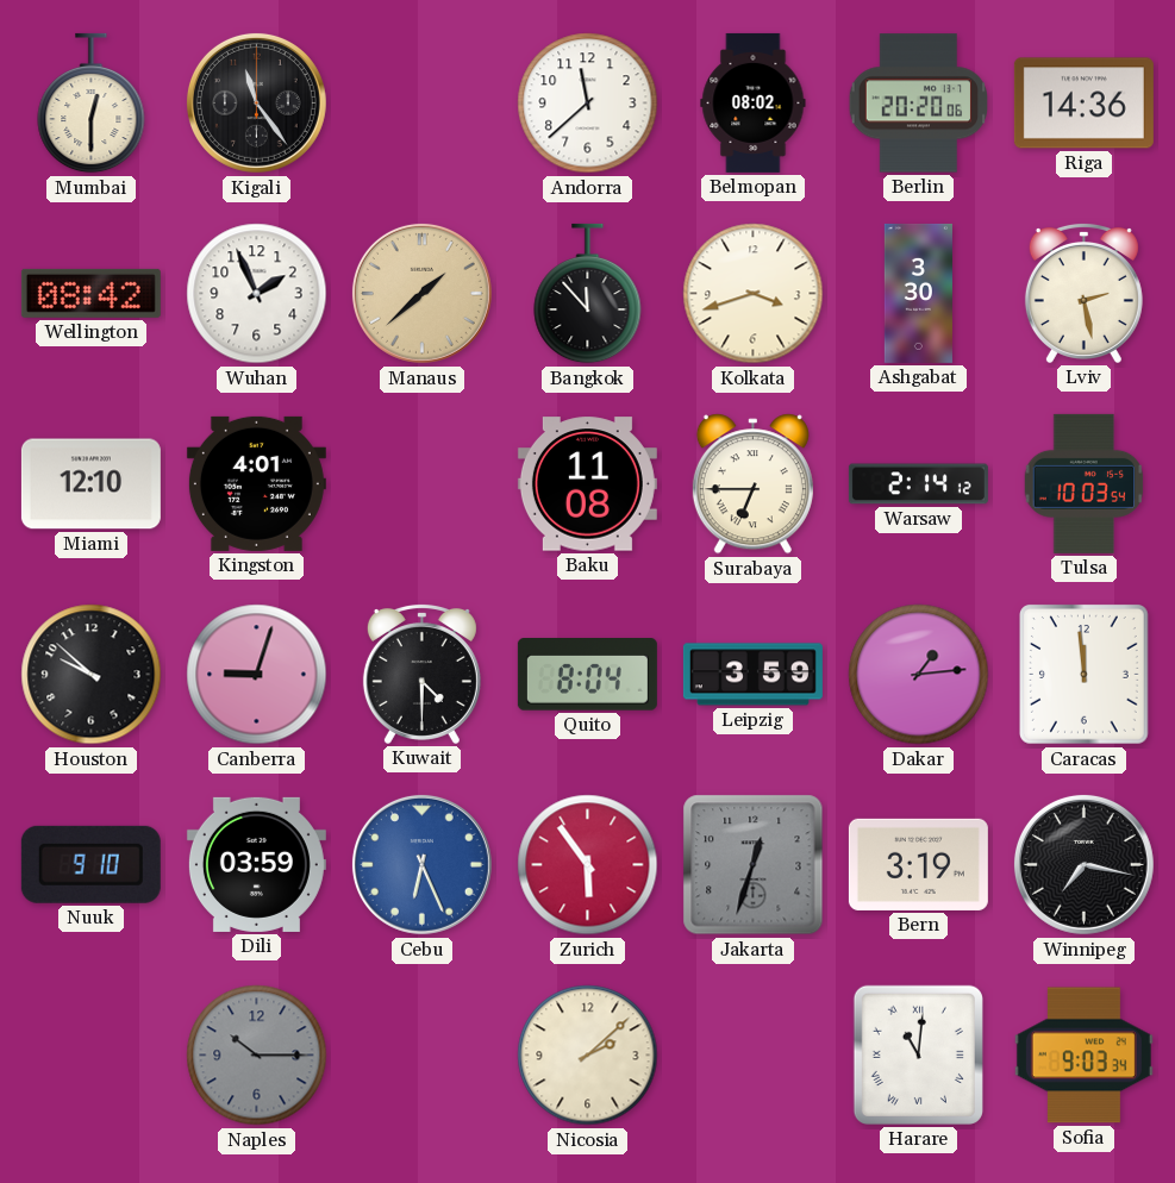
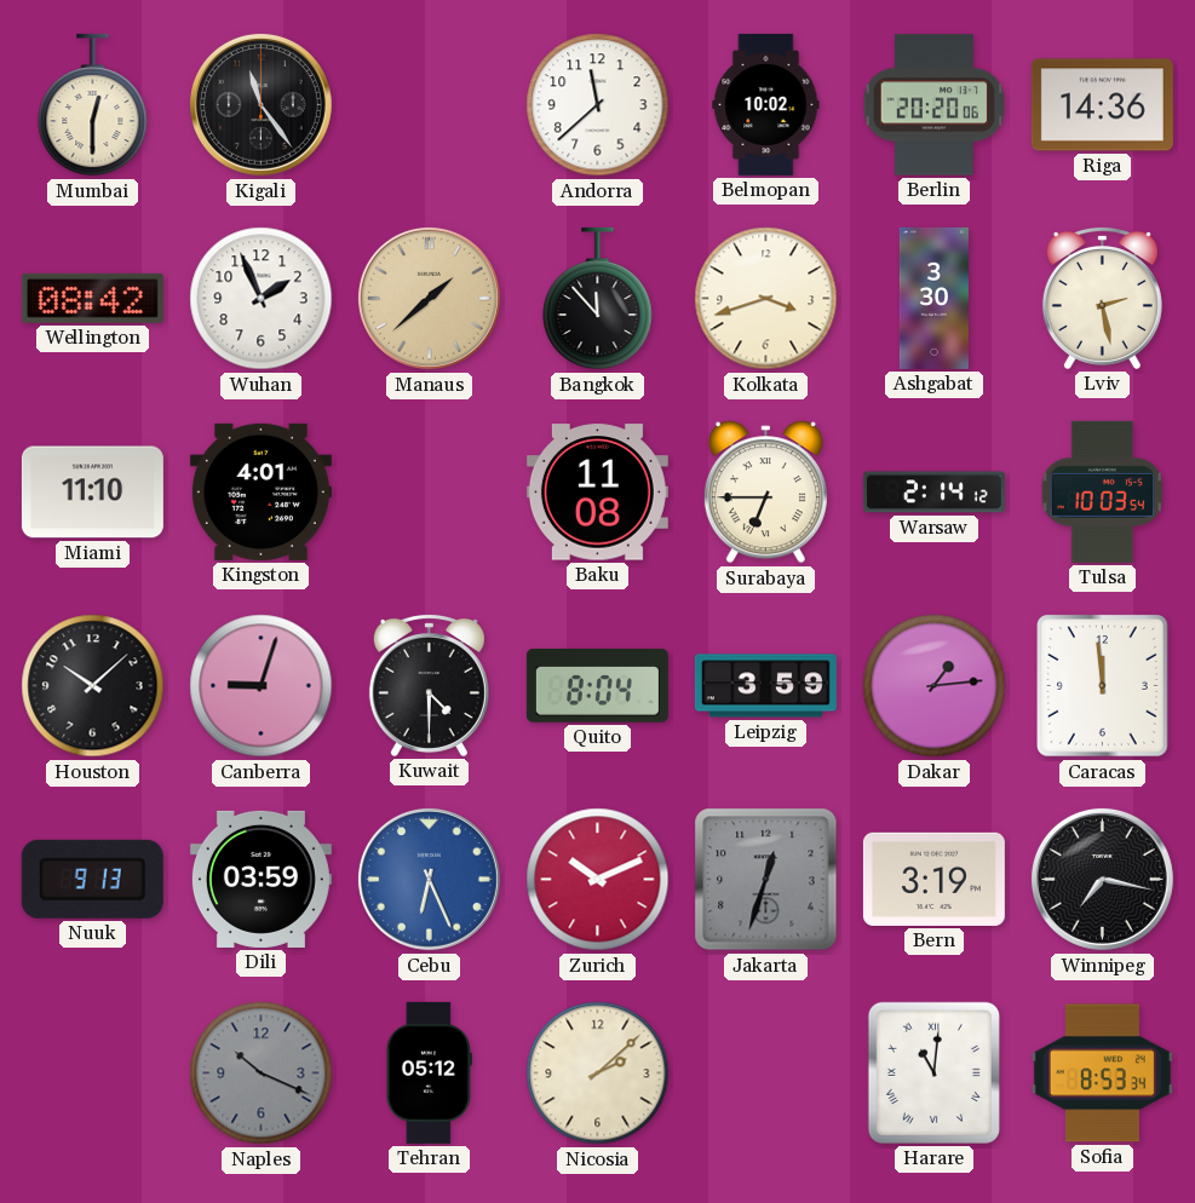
Belmopan: 08:02 -> 10:02 (766, 104)
Miami: 12:10 -> 11:10 (92, 493)
Houston: 9:52 -> 10:08 (93, 686)
Nuuk: 9:10 -> 9:13 (92, 879)
Zurich: 5:54 -> 10:11 (598, 880)
Naples: 10:15 -> 10:19 (262, 1074)
Tehran: none -> 05:12 (429, 1072)
Sofia: 9:03 -> 8:53 (1102, 1074)
